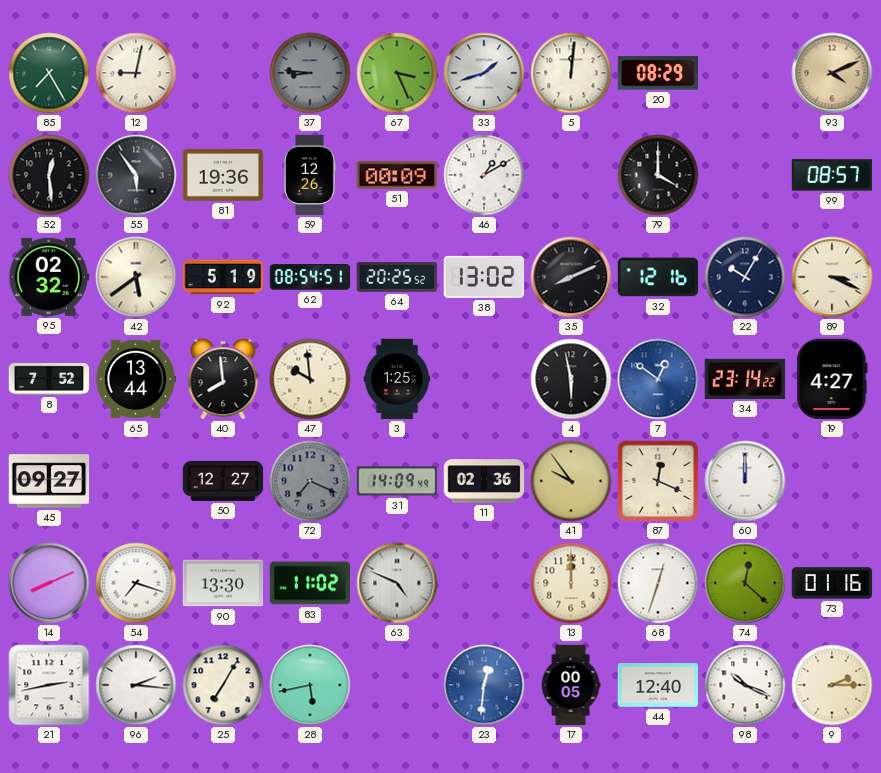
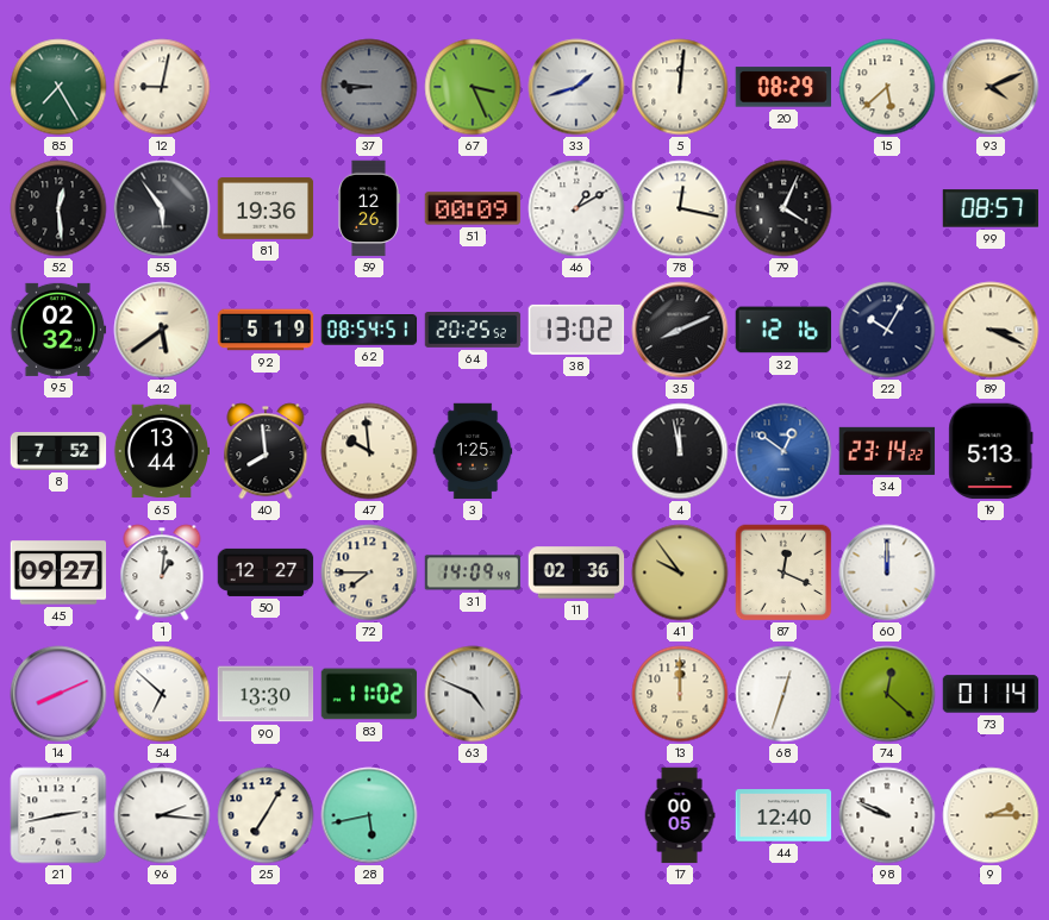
15: none -> 5:38 (887, 87)
78: none -> 12:17 (680, 208)
79: 4:00 -> 4:04 (783, 208)
4: 5:58 -> 11:58 (680, 451)
19: 4:27 -> 5:13 (991, 451)
1: none -> 1:01 (162, 572)
72: 7:19 -> 7:45 (369, 572)
72 dial: grey -> cream (369, 572)
54: 7:18 -> 6:52 (162, 694)
73: 01:16 -> 01:14 (991, 694)
23: 12:31 -> none (484, 685)
98: 10:19 -> 9:49 (887, 815)
